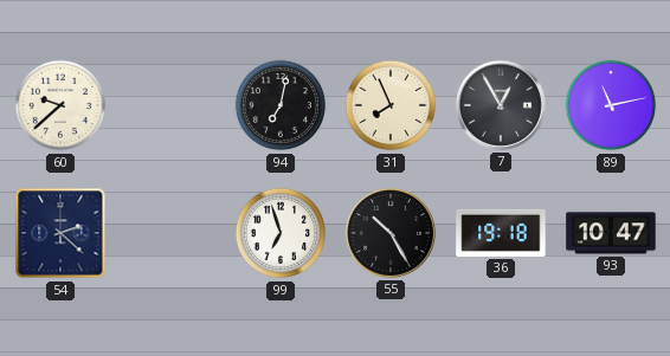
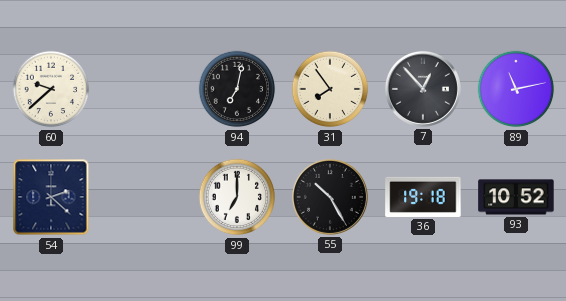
31: 7:56 -> 7:54 (330, 89)
7: 12:55 -> 12:53 (423, 89)
99: 6:57 -> 7:00 (237, 197)
93: 10:47 -> 10:52 (516, 197)
